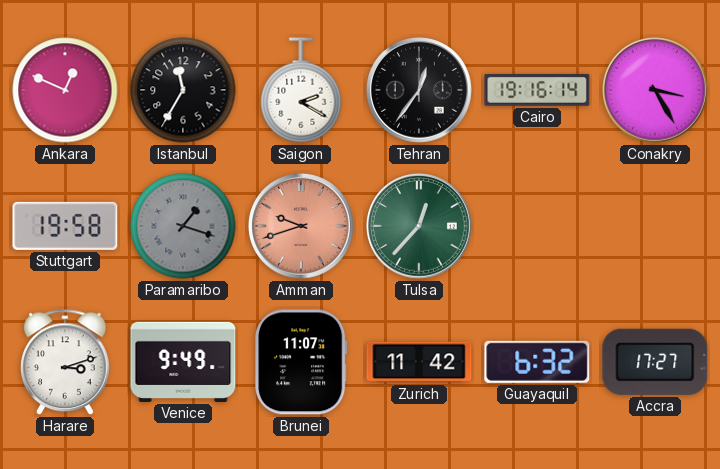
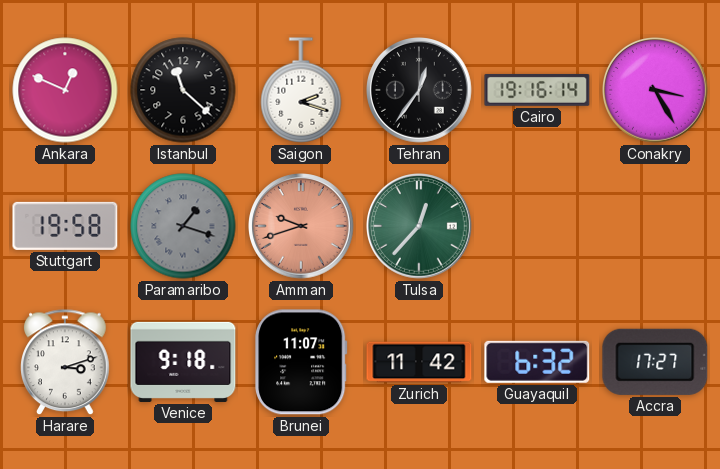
Istanbul: 11:35 -> 11:22 (183, 90)
Saigon: 2:20 -> 2:18 (301, 90)
Venice: 9:49 -> 9:18 (183, 362)
